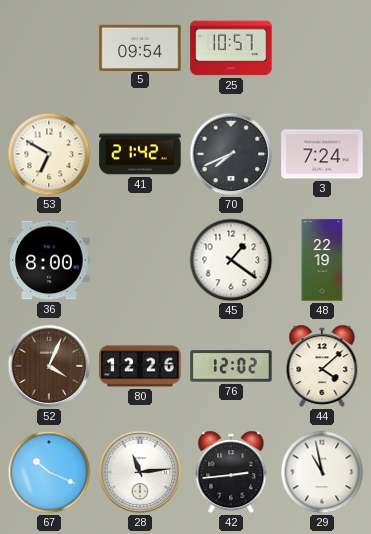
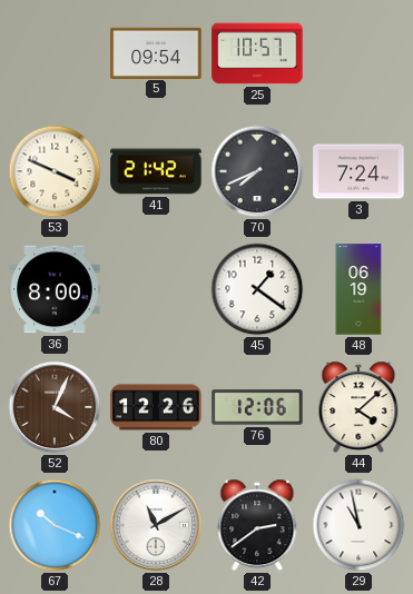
53: 6:50 -> 3:49 (55, 171)
48: 22:19 -> 06:19 (358, 289)
76: 12:02 -> 12:06 (257, 407)
28: 11:14 -> 11:10 (156, 525)
42: 2:44 -> 2:39 (257, 525)
